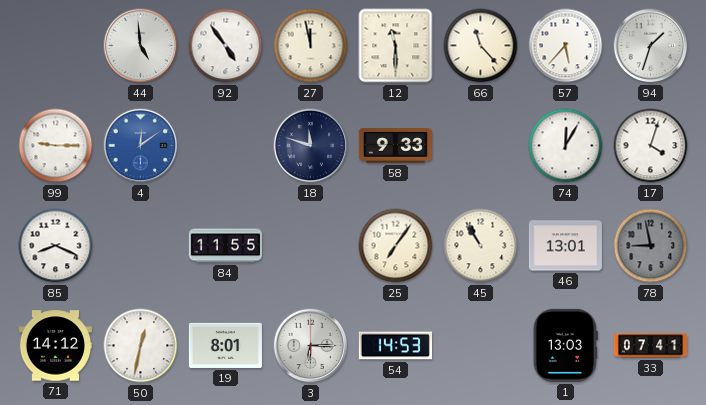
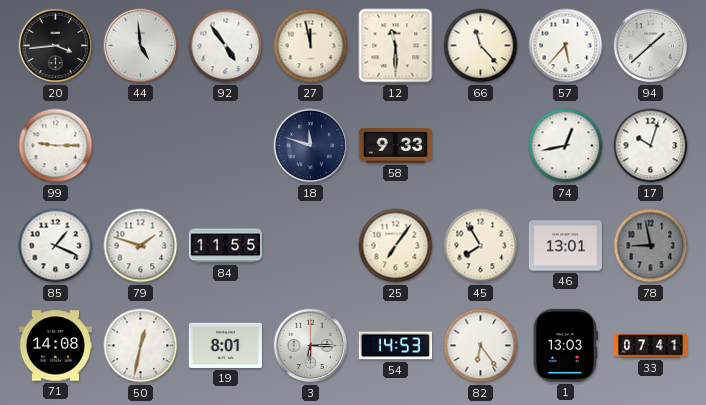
20: none -> 3:44 (56, 46)
94: 1:33 -> 1:38 (651, 46)
4: 12:09 -> none (141, 146)
74: 12:05 -> 12:43 (566, 146)
17: 4:03 -> 10:03 (651, 146)
85: 8:19 -> 1:19 (56, 246)
79: none -> 1:48 (141, 246)
45: 10:55 -> 7:55 (481, 246)
71: 14:12 -> 14:08 (55, 346)
82: none -> 6:24 (481, 346)
